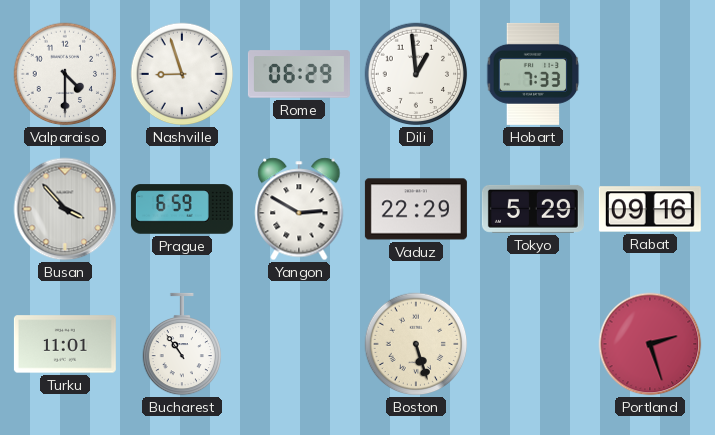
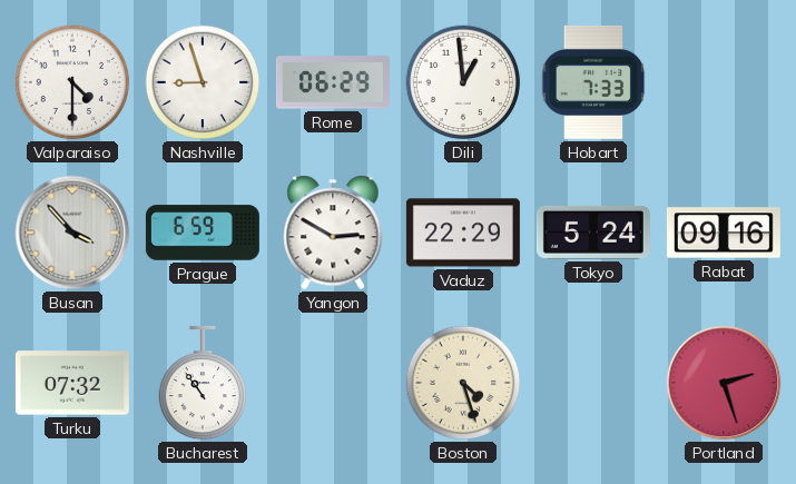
Tokyo: 5:29 -> 5:24 (593, 233)
Turku: 11:01 -> 07:32 (72, 383)
Boston: 5:27 -> 4:27 (463, 383)
